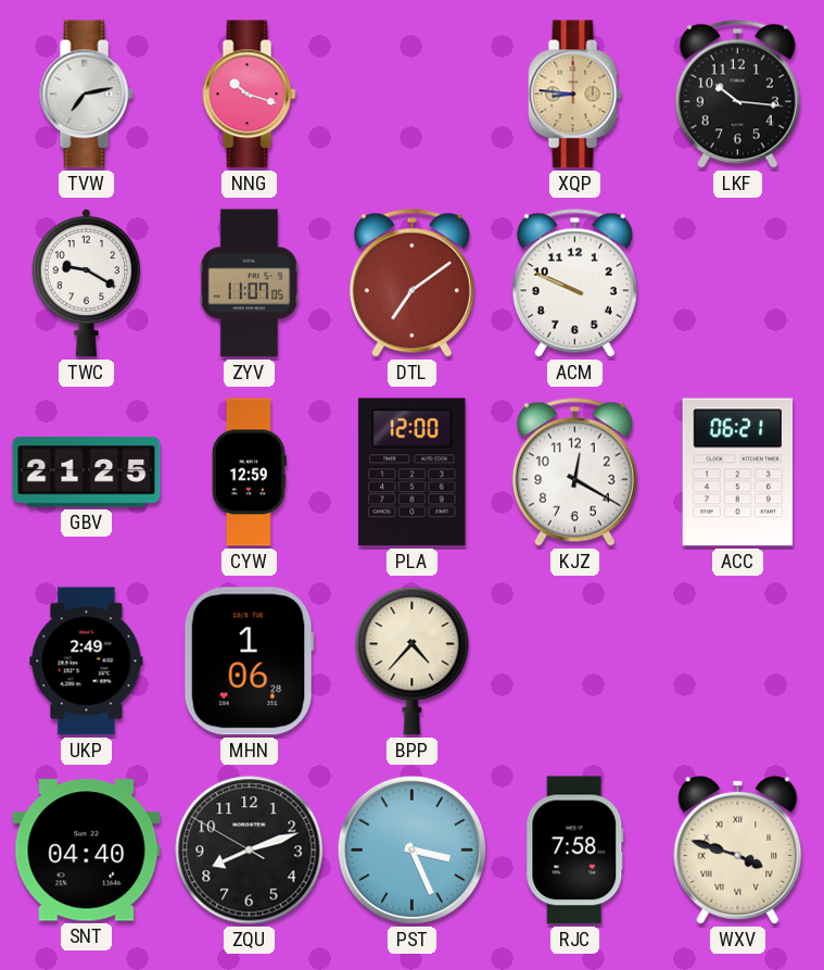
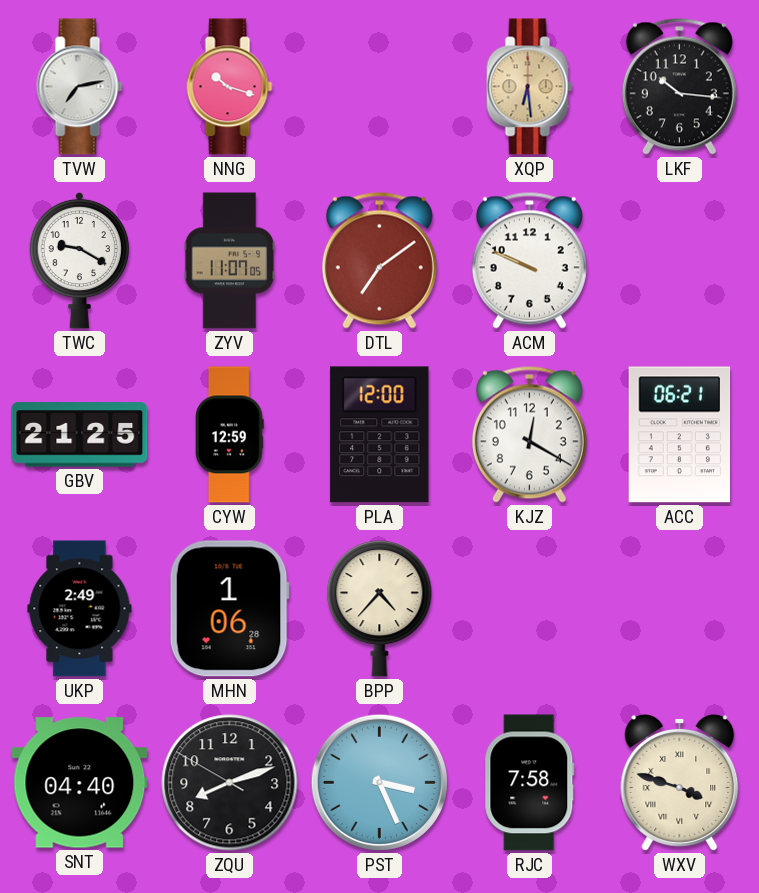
XQP: 8:46 -> 6:29 (530, 87)
